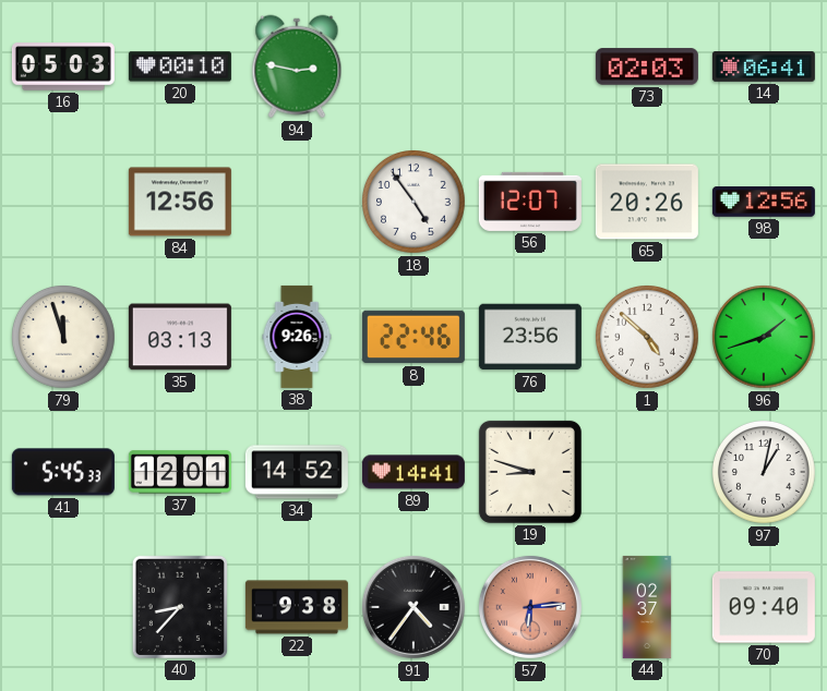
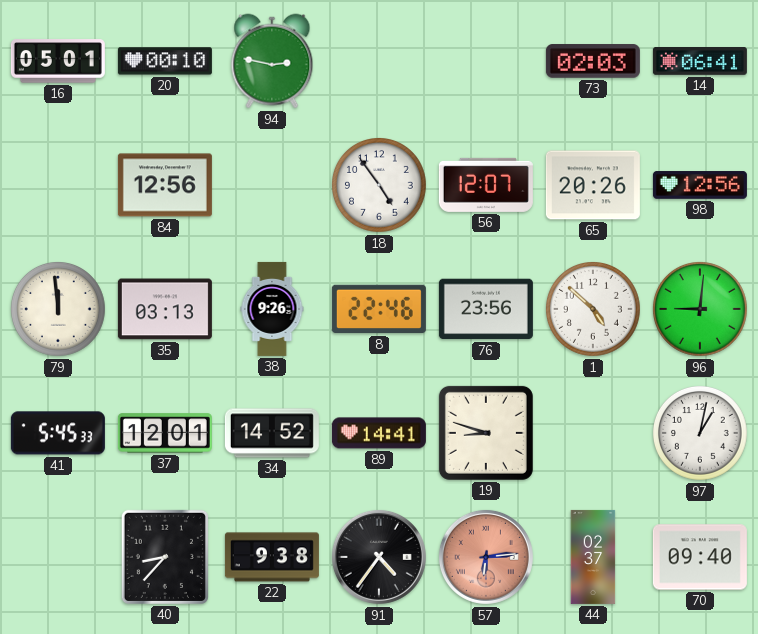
16: 05:03 -> 05:01 (58, 61)
79: 11:57 -> 11:59 (59, 310)
96: 1:42 -> 9:01 (701, 310)
